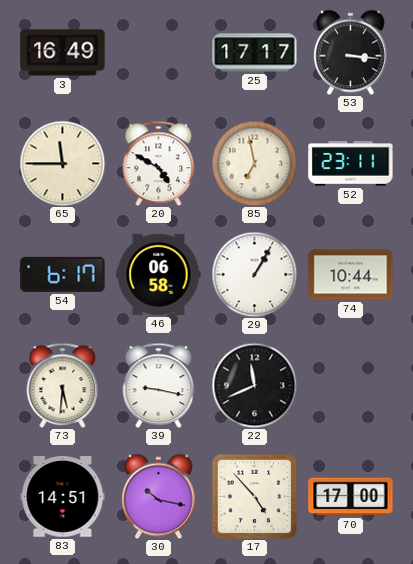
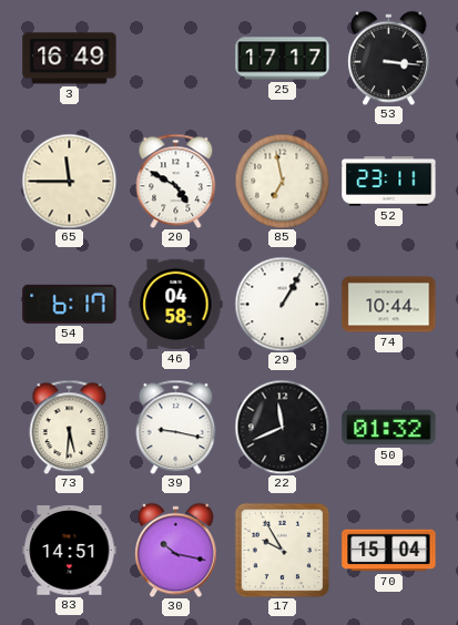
46: 06:58 -> 04:58 (176, 304)
50: none -> 01:32 (389, 428)
17: 4:53 -> 9:55 (282, 550)
70: 17:00 -> 15:04 (389, 551)
